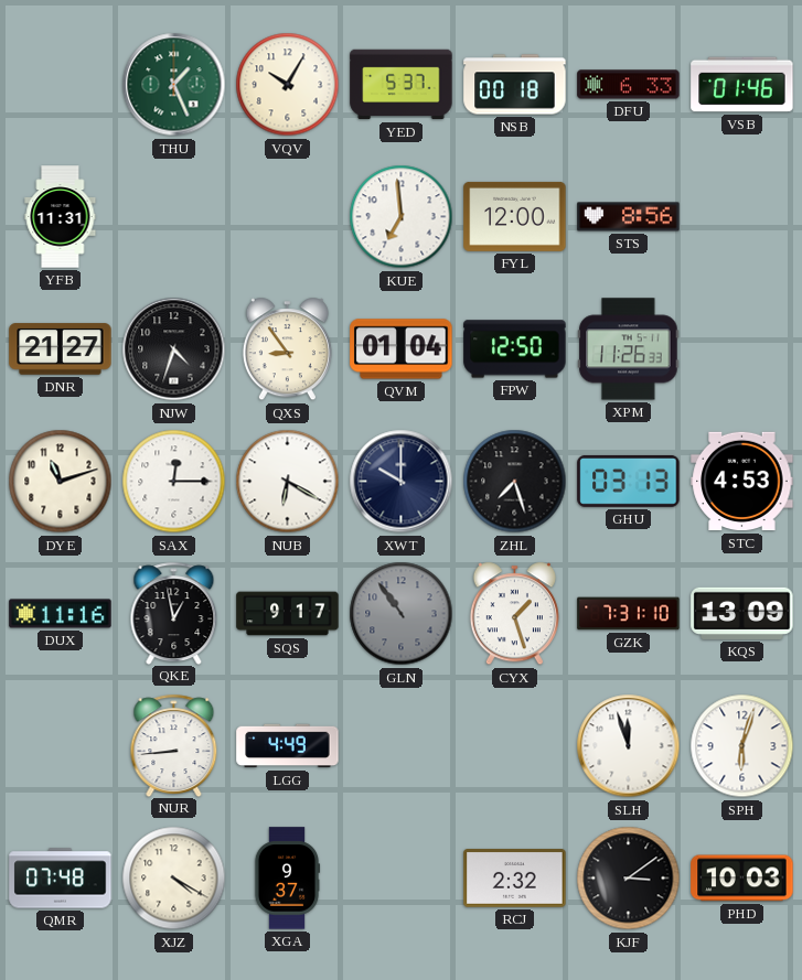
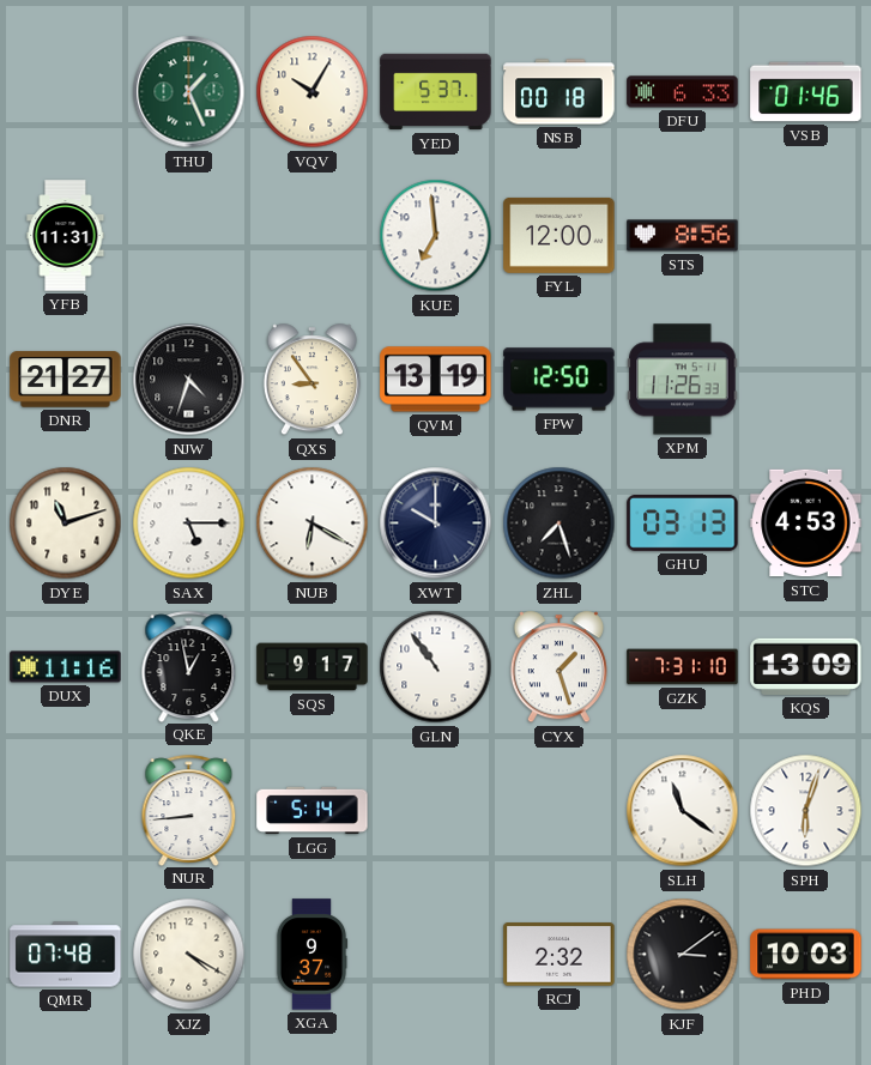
QVM: 01:04 -> 13:19 (436, 380)
SAX: 12:15 -> 5:15 (189, 524)
GLN dial: grey -> white (436, 667)
LGG: 4:49 -> 5:14 (313, 811)
SLH: 11:57 -> 11:21 (683, 811)
